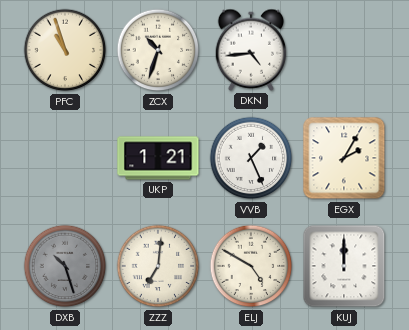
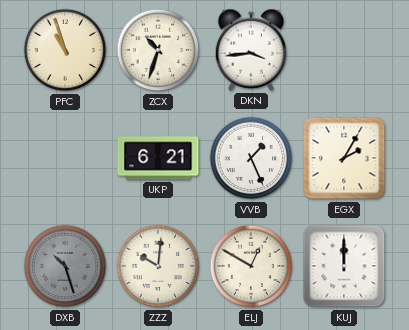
DKN: 4:44 -> 3:44 (251, 50)
UKP: 1:21 -> 6:21 (158, 158)
ZZZ: 7:01 -> 10:01 (158, 266)
ELJ: 4:50 -> 12:50 (251, 266)
